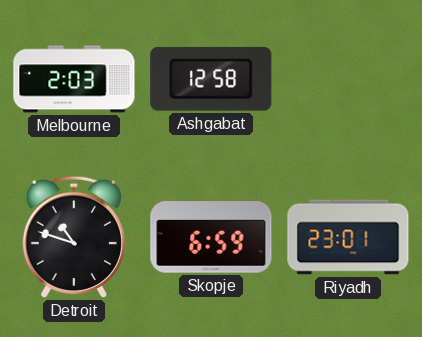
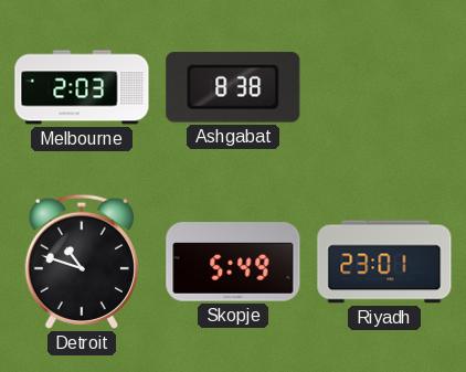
Ashgabat: 12:58 -> 8:38 (233, 87)
Skopje: 6:59 -> 5:49 (233, 262)
